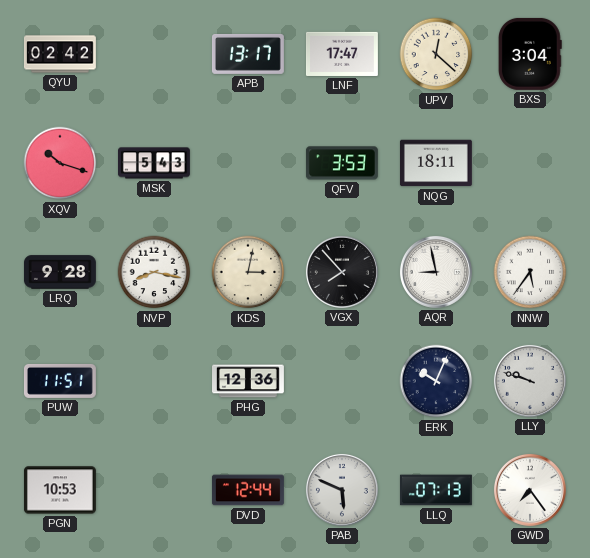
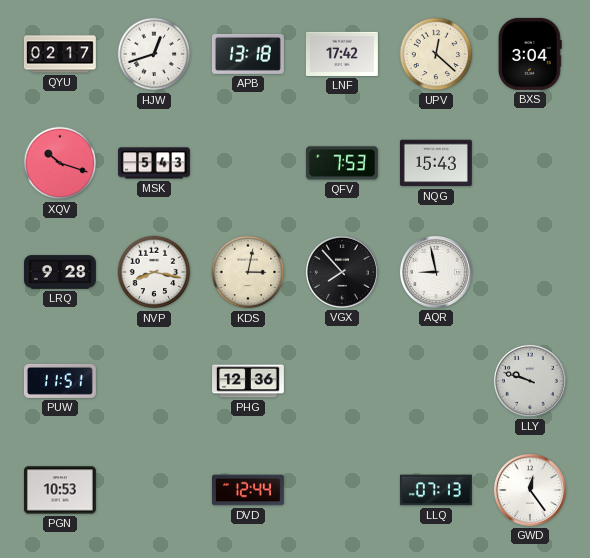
QYU: 02:42 -> 02:17 (60, 54)
HJW: none -> 12:42 (154, 54)
APB: 13:17 -> 13:18 (248, 54)
LNF: 17:47 -> 17:42 (342, 54)
QFV: 3:53 -> 7:53 (342, 163)
NQG: 18:11 -> 15:43 (436, 163)
NNW: 5:36 -> none (530, 272)
ERK: 10:04 -> none (436, 381)
PAB: 5:49 -> none (342, 490)
GWD: 7:24 -> 12:24 (530, 490)
